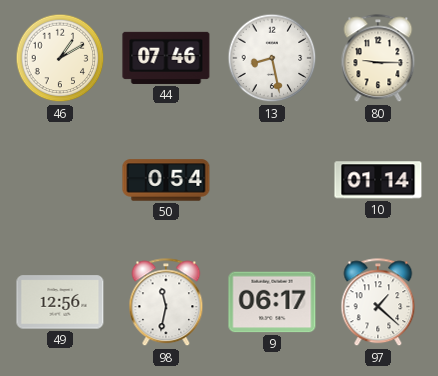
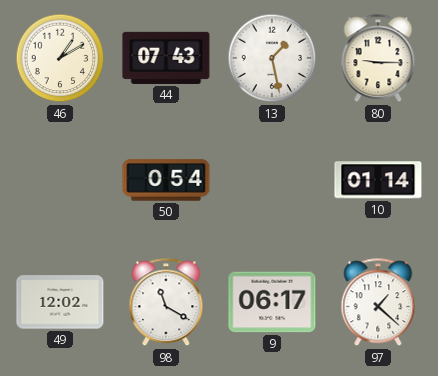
44: 07:46 -> 07:43 (166, 58)
13: 8:28 -> 1:28 (272, 58)
49: 12:56 -> 12:02 (60, 302)
98: 11:32 -> 11:20 (166, 303)
